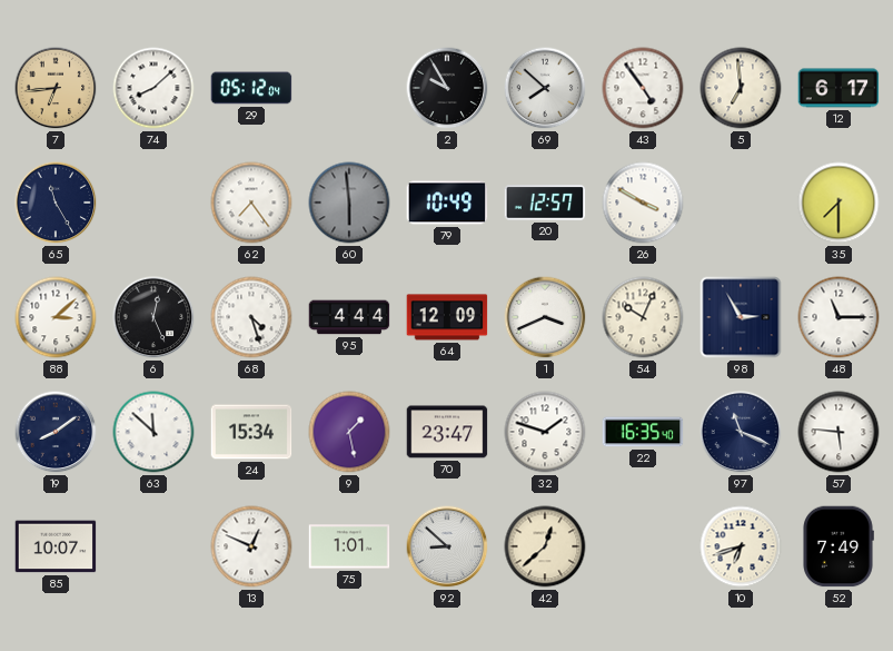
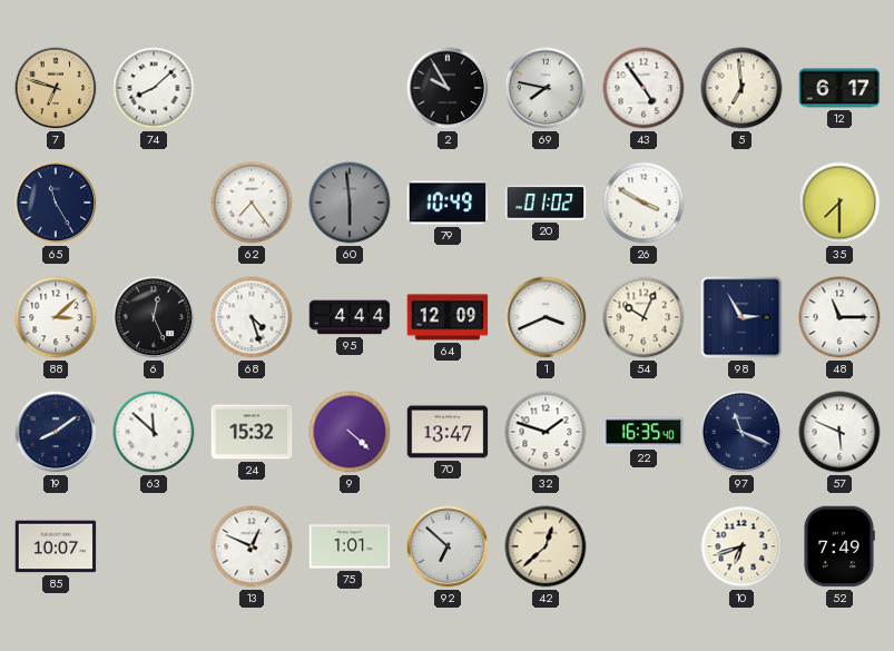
7: 6:44 -> 6:48 (56, 88)
29: 05:12 -> none (251, 88)
69: 7:52 -> 7:47 (546, 88)
20: 12:57 -> 01:02 (546, 203)
24: 15:34 -> 15:32 (252, 432)
9: 1:28 -> 4:22 (350, 432)
70: 23:47 -> 13:47 (448, 432)
57: 5:46 -> 5:49 (839, 432)
92: 8:52 -> 6:52 (448, 546)
